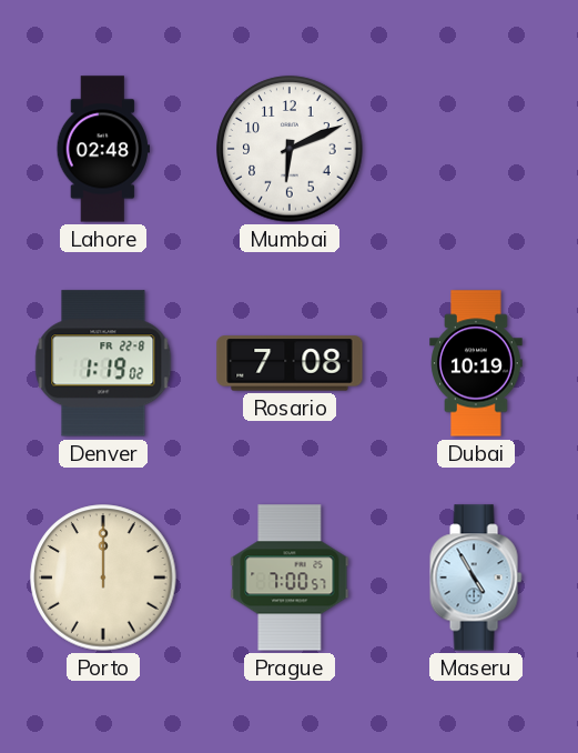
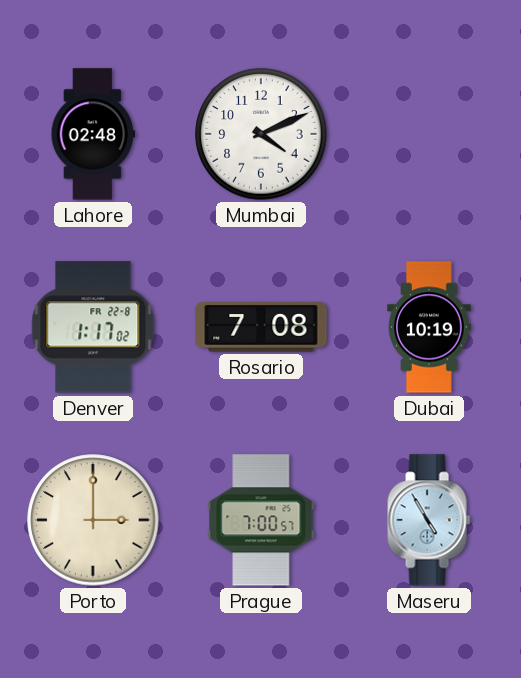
Mumbai: 6:11 -> 4:11 (261, 134)
Denver: 1:19 -> 1:17 (93, 327)
Porto: 12:00 -> 3:00 (93, 520)
